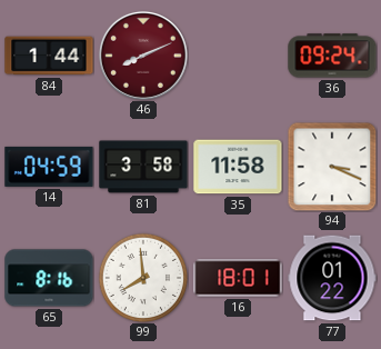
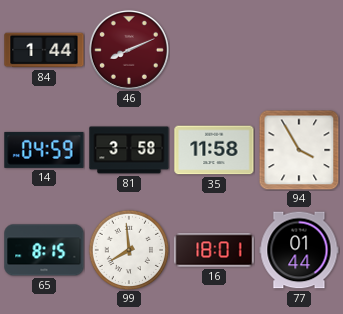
36: 09:24 -> none (332, 56)
94: 3:19 -> 3:55 (299, 150)
65: 8:16 -> 8:15 (44, 250)
77: 01:22 -> 01:44 (299, 250)
